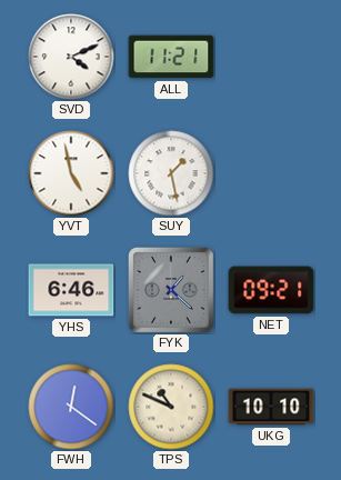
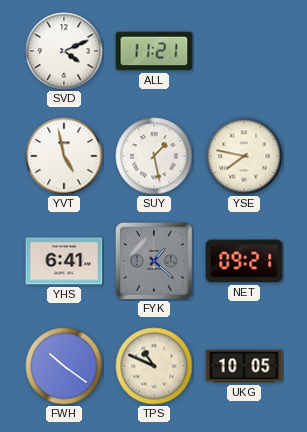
YSE: none -> 7:47 (244, 156)
YHS: 6:46 -> 6:41 (64, 261)
FWH: 12:21 -> 10:21 (64, 366)
UKG: 10:10 -> 10:05 (244, 366)
